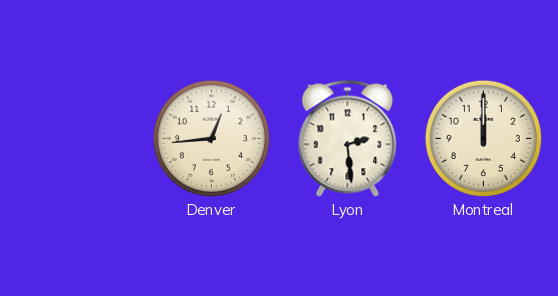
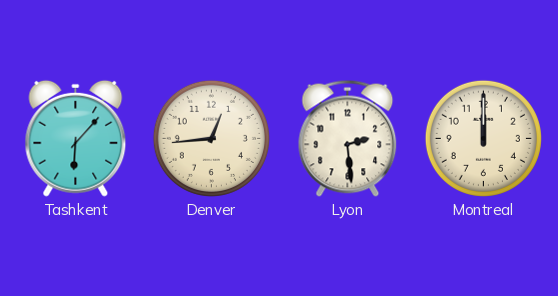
Tashkent: none -> 6:07 (76, 138)
